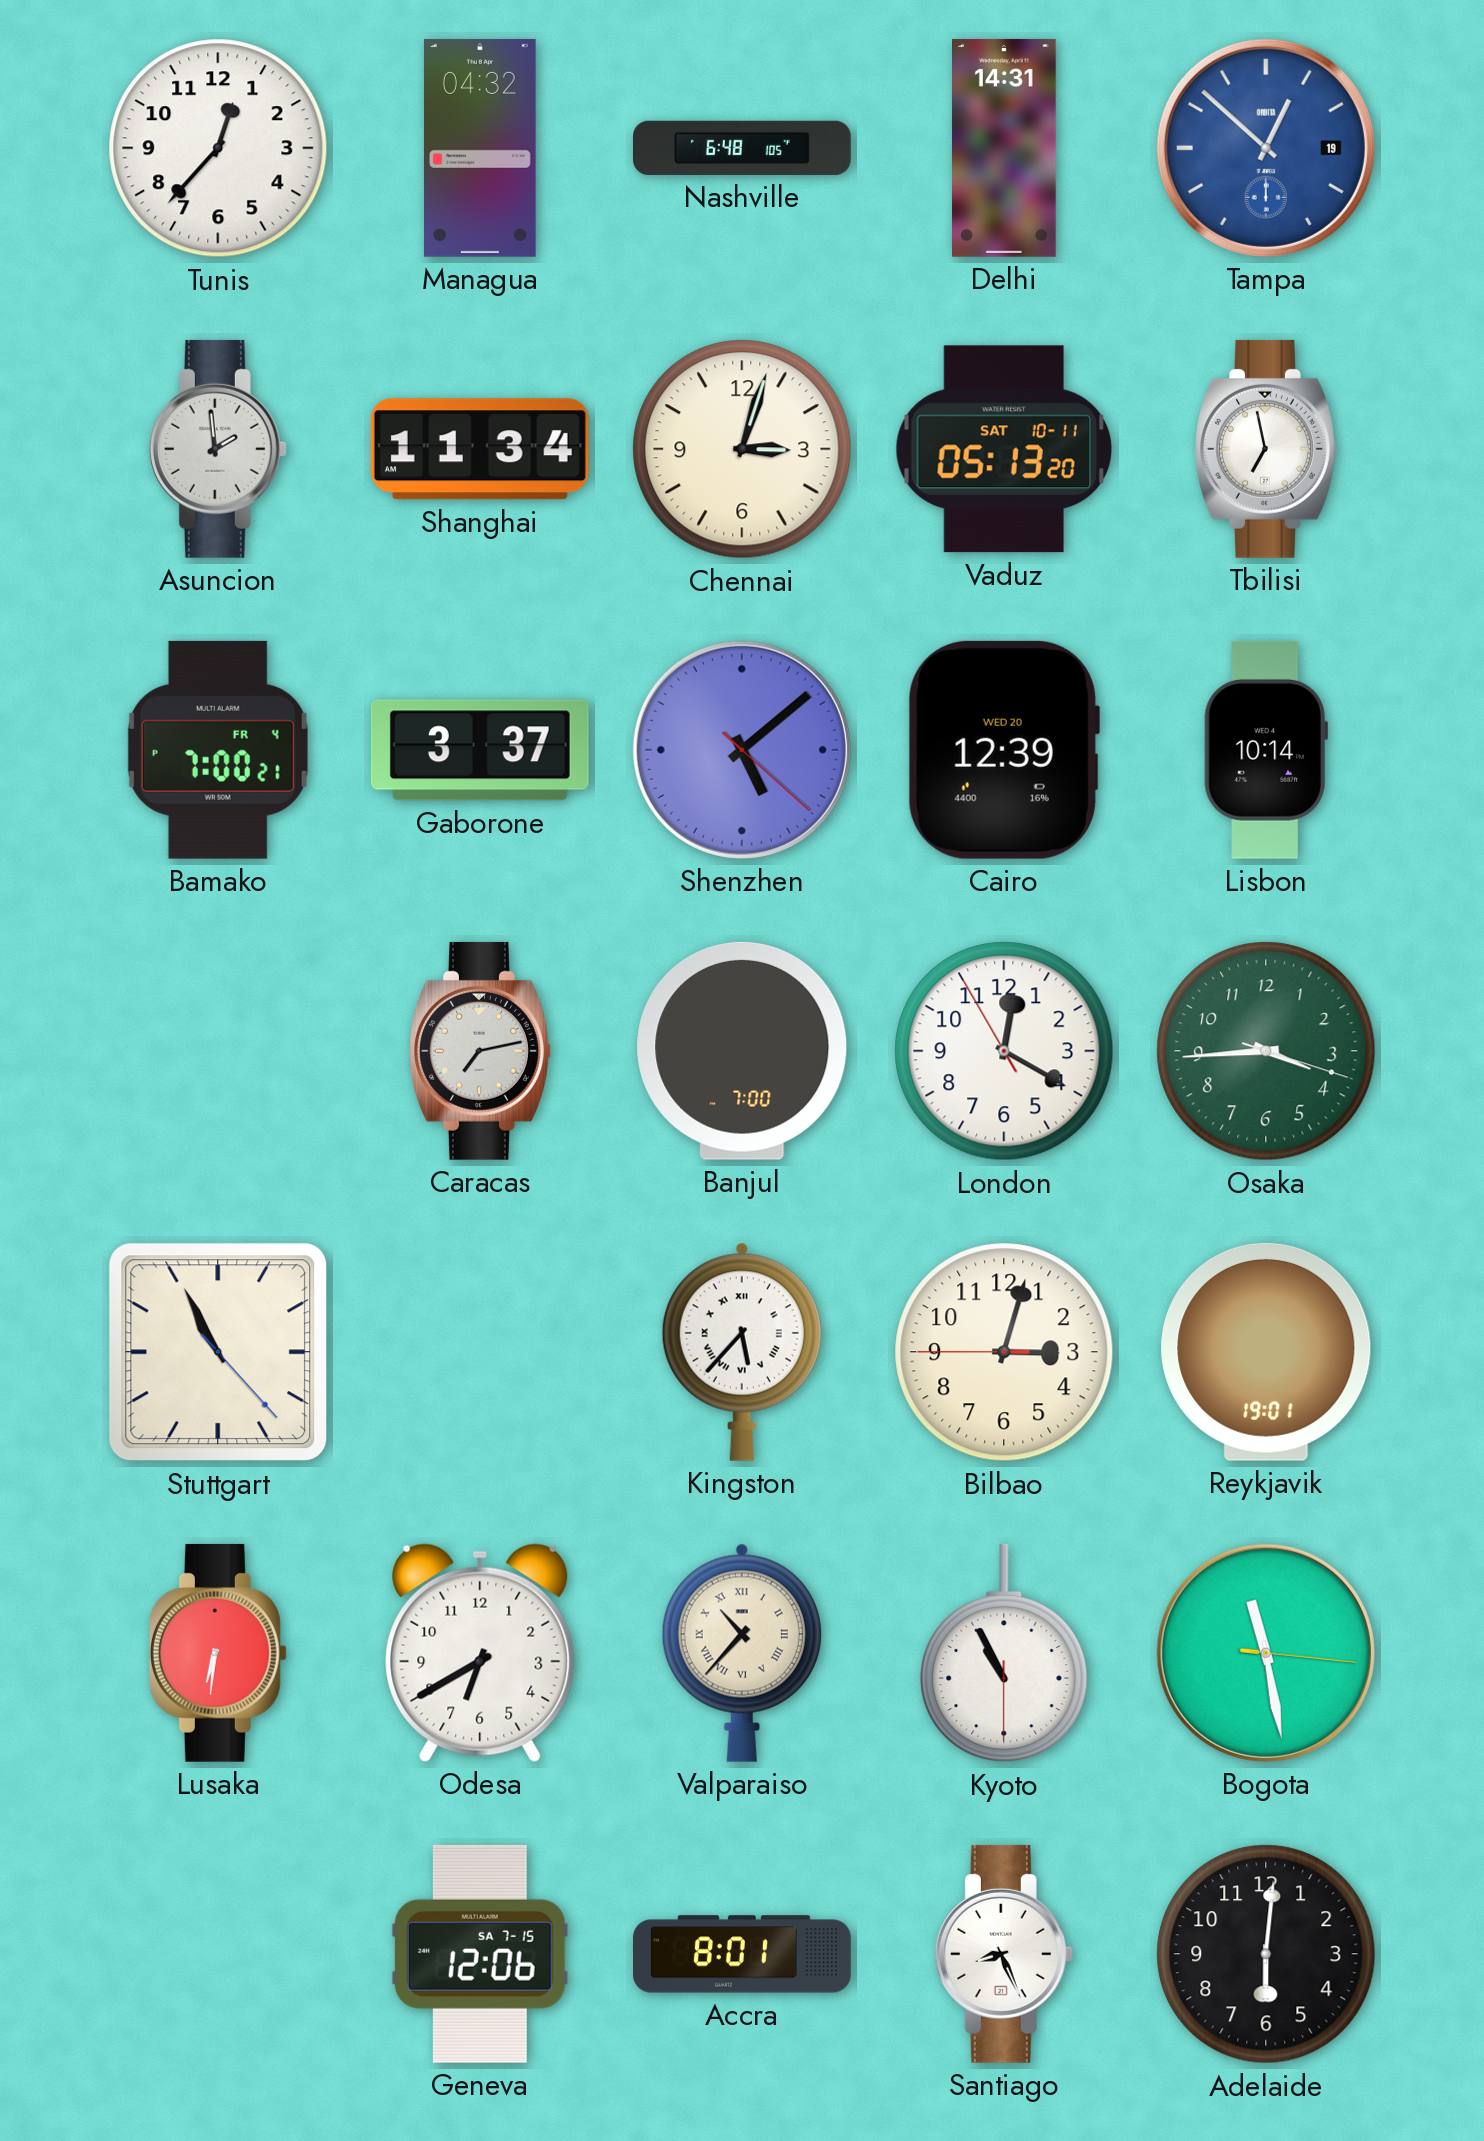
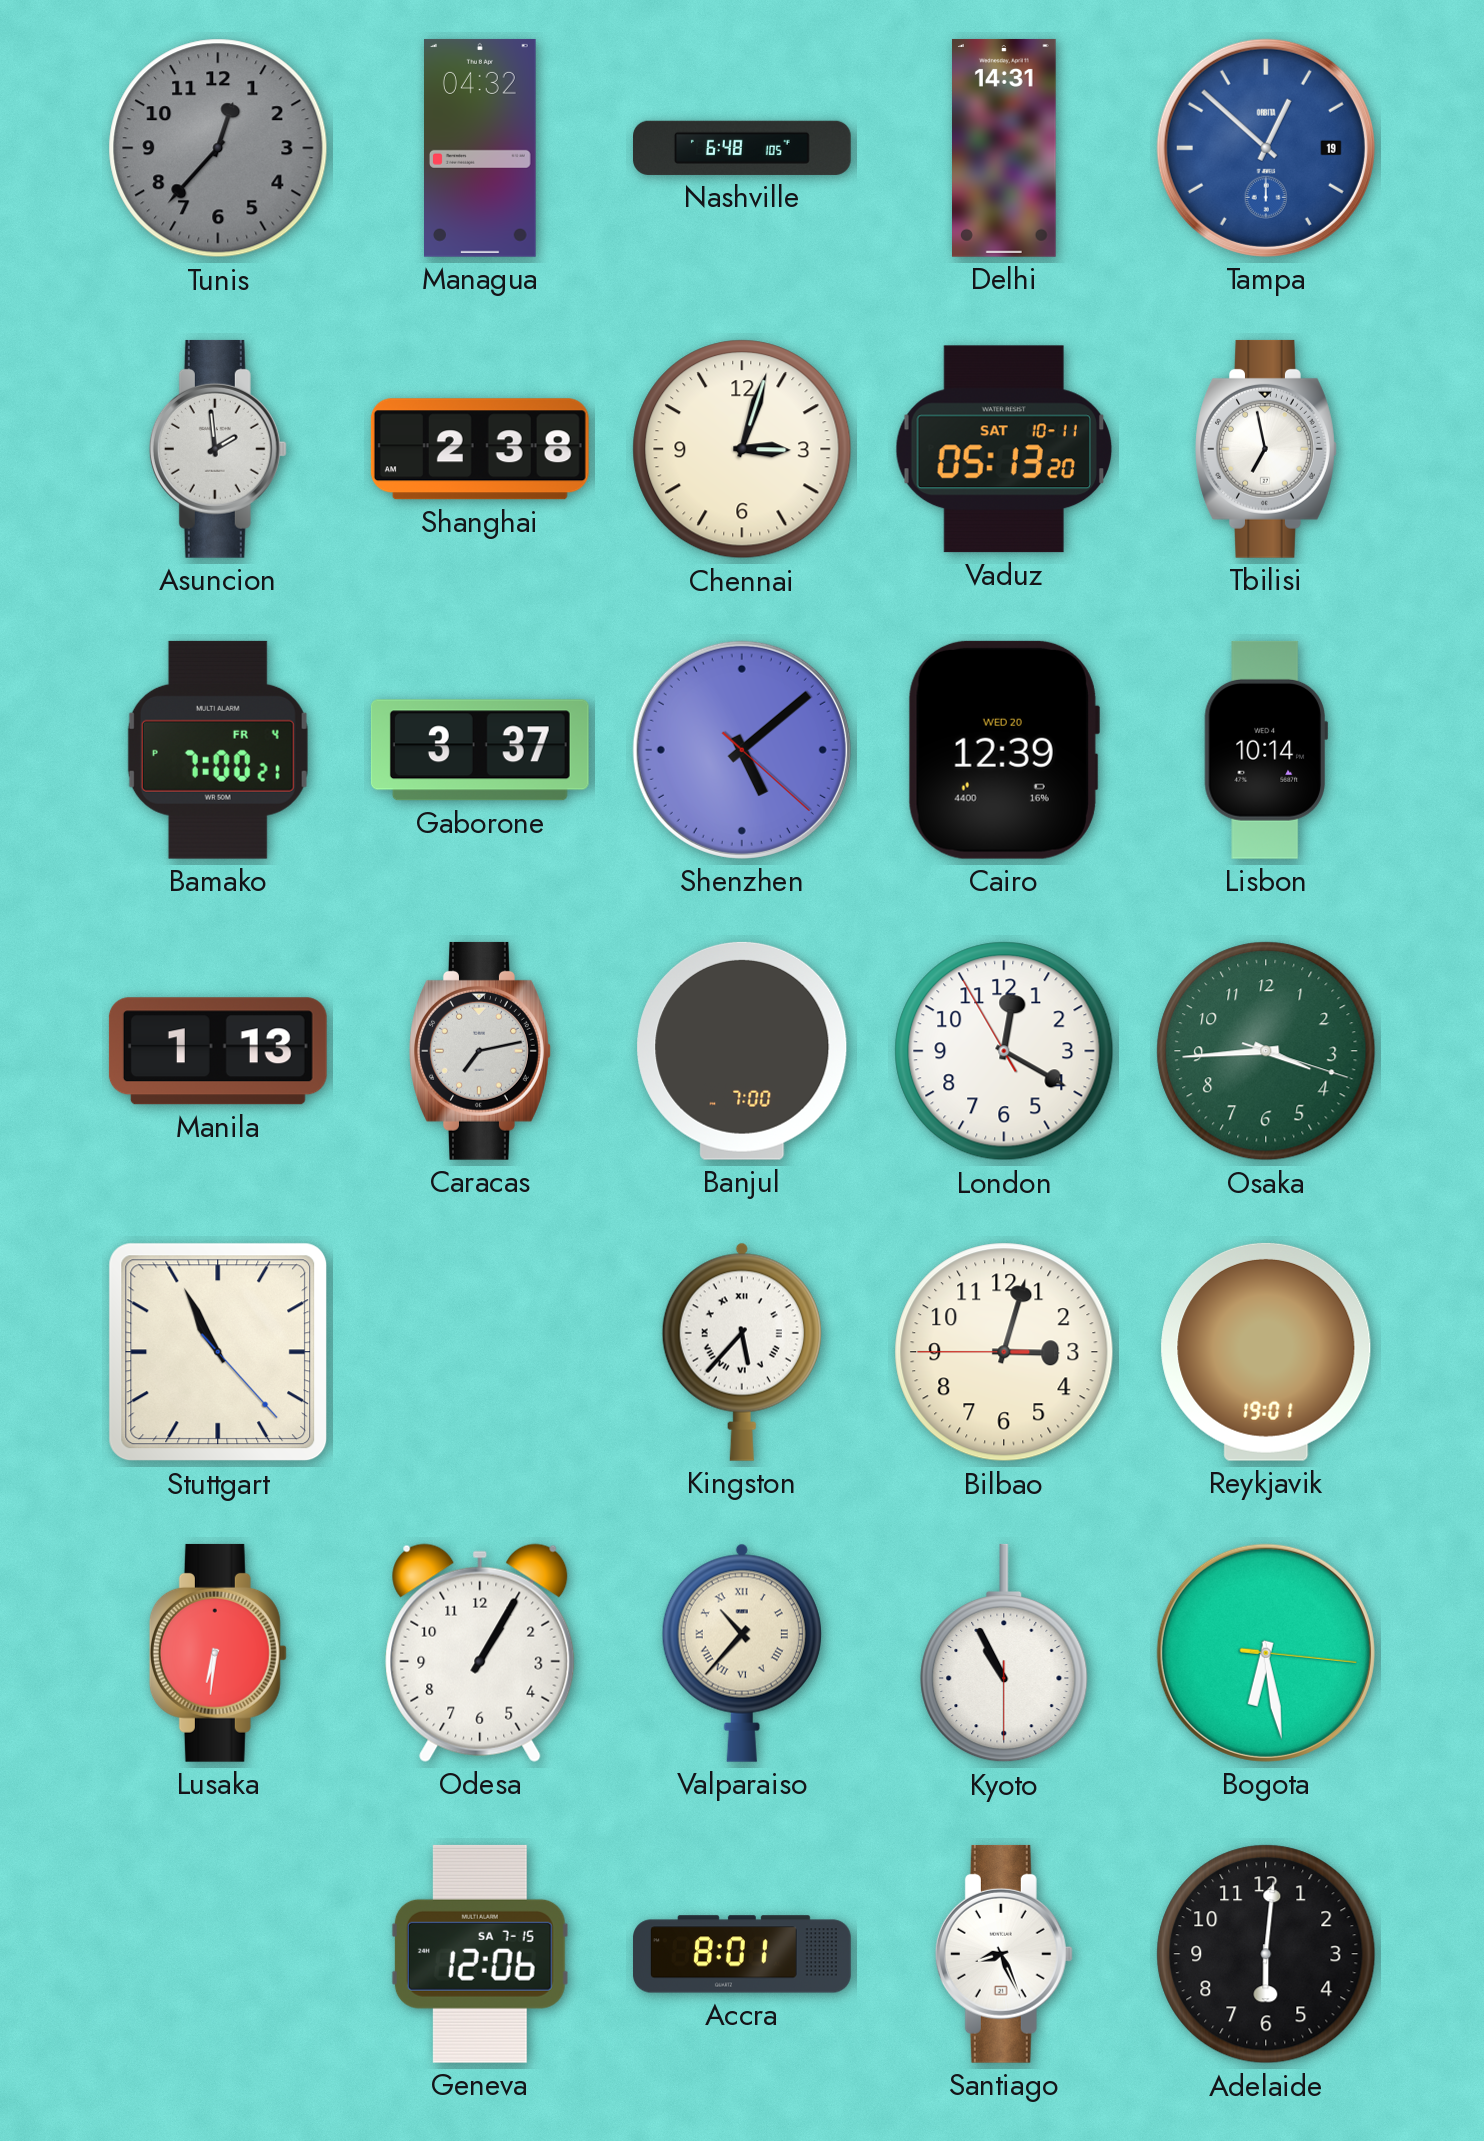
Tunis dial: white -> grey (218, 148)
Shanghai: 11:34 -> 2:38 (480, 449)
Manila: none -> 1:13 (218, 1051)
Odesa: 6:40 -> 1:05 (480, 1653)
Bogota: 11:28 -> 6:28 (1266, 1653)
